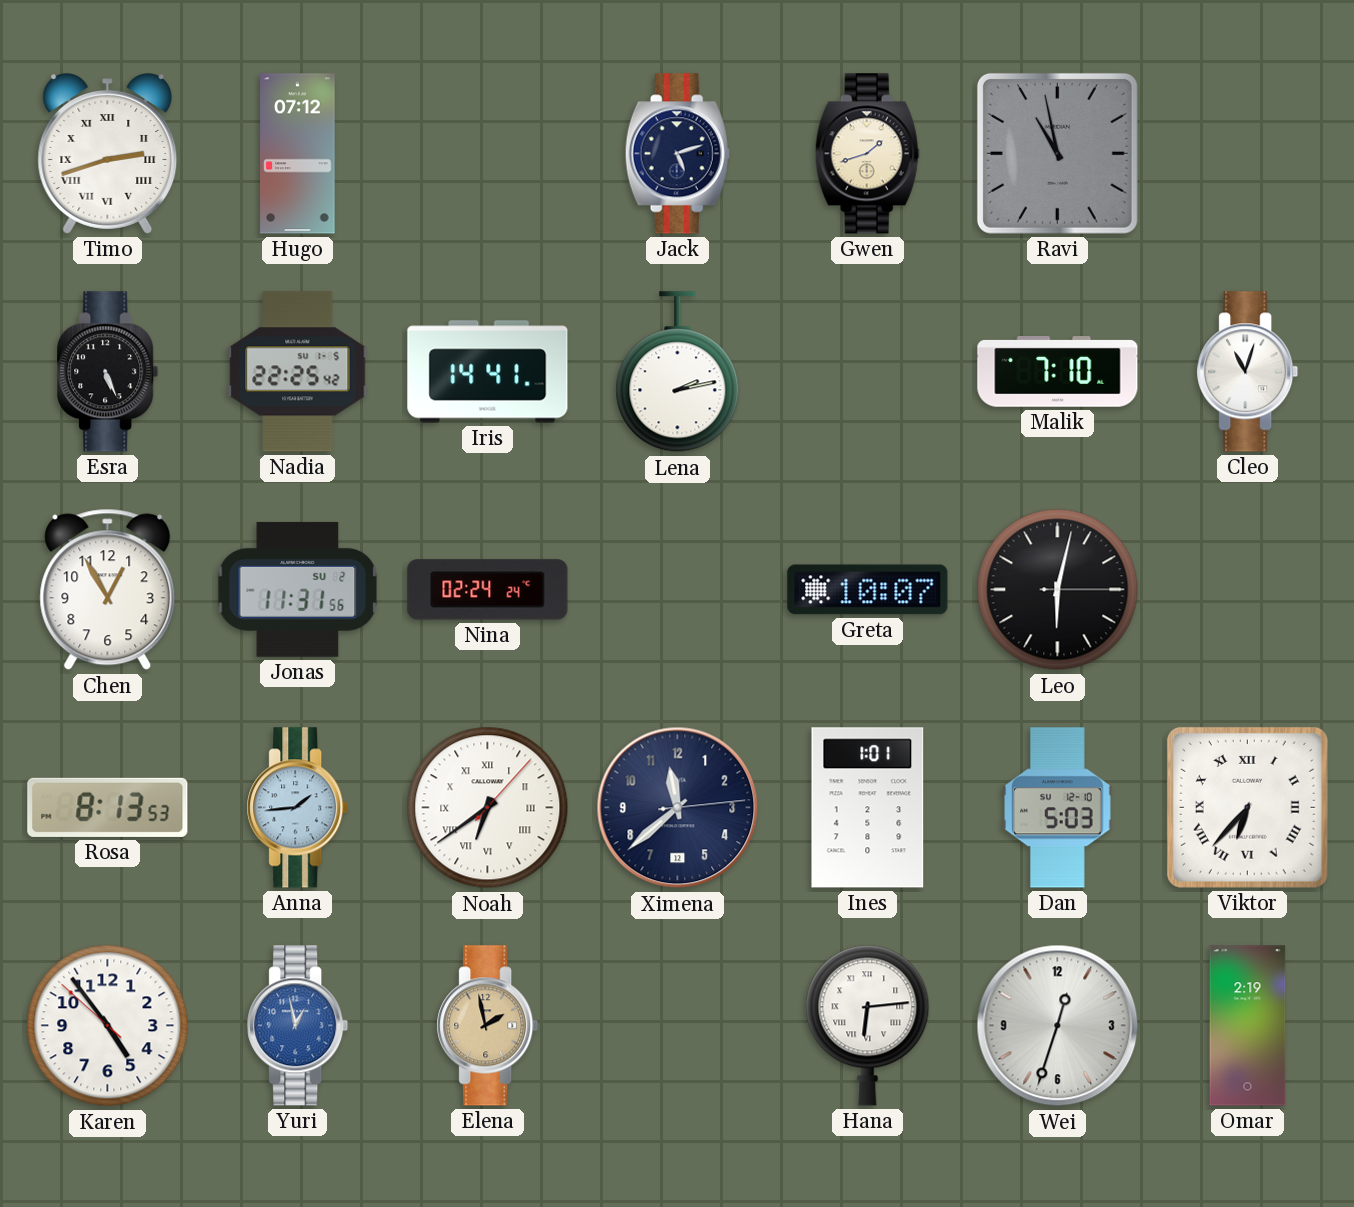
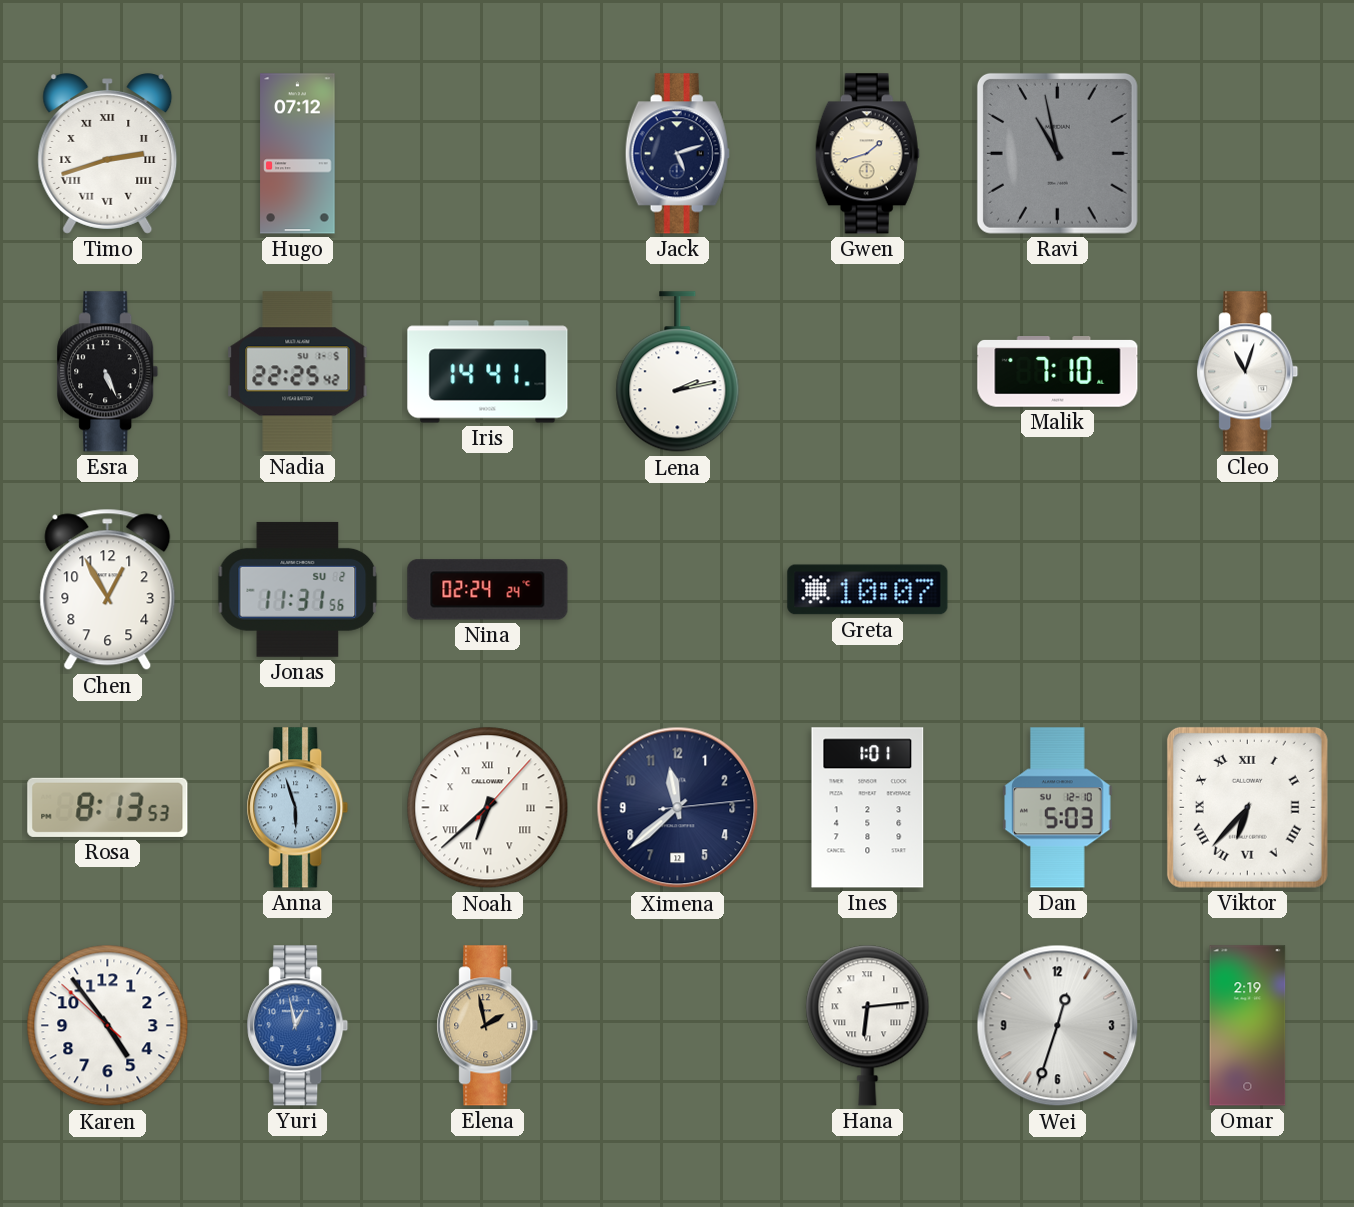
Leo: 6:02 -> none (1058, 590)
Anna: 1:44 -> 5:57 (298, 808)
Noah: 6:39 -> 6:38 (488, 808)
